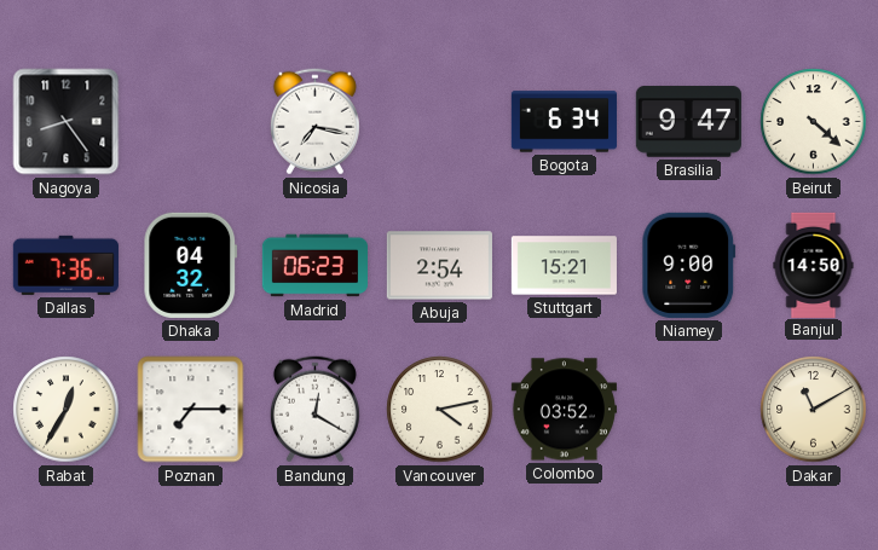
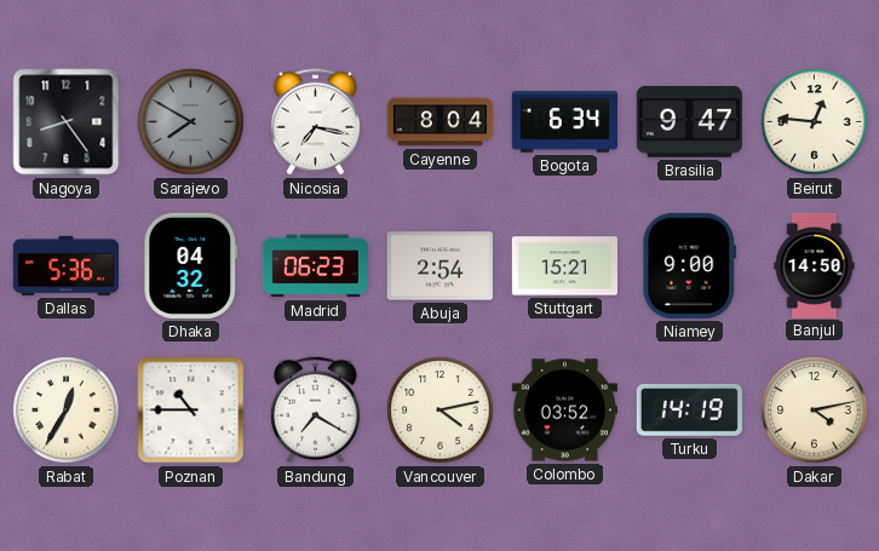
Sarajevo: none -> 7:50 (191, 122)
Cayenne: none -> 8:04 (439, 122)
Beirut: 4:22 -> 12:46 (815, 122)
Dallas: 7:36 -> 5:36 (65, 265)
Poznan: 7:15 -> 10:45 (191, 411)
Bandung: 12:20 -> 7:20 (315, 411)
Turku: none -> 14:19 (689, 411)
Dakar: 11:10 -> 4:13 (815, 411)
